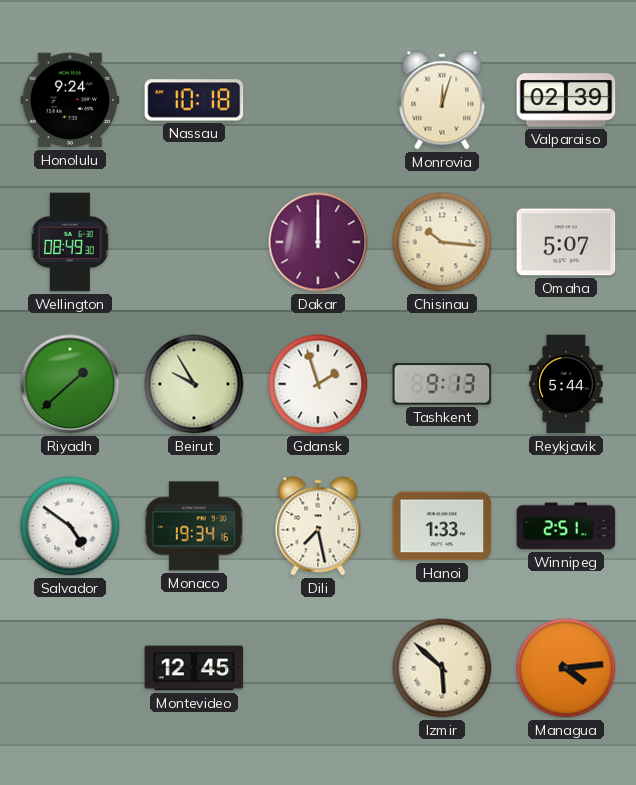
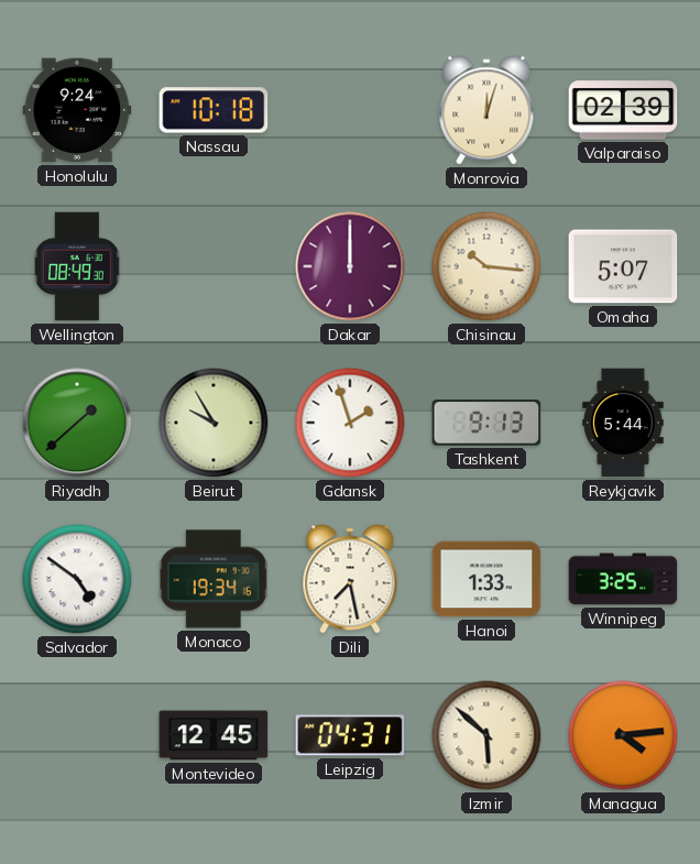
Winnipeg: 2:51 -> 3:25 (623, 579)
Leipzig: none -> 04:31 (350, 735)
